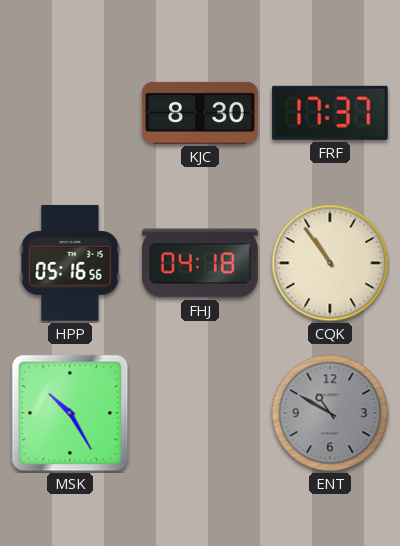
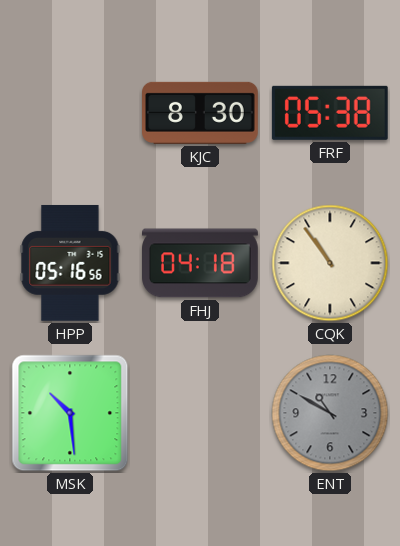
FRF: 17:37 -> 05:38 (330, 113)
MSK: 10:25 -> 10:29 (70, 413)
